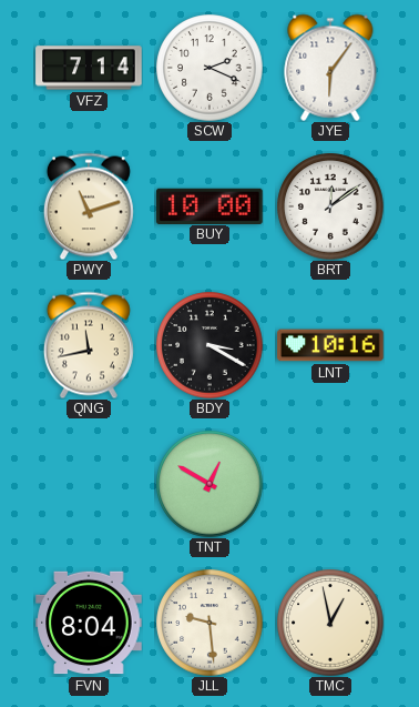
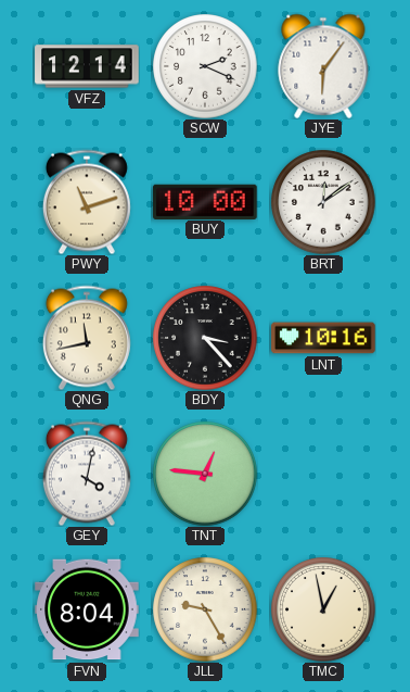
VFZ: 7:14 -> 12:14 (87, 66)
BDY: 3:20 -> 3:23 (205, 338)
GEY: none -> 4:02 (87, 474)
TNT: 12:50 -> 12:46 (205, 474)
JLL: 9:29 -> 9:25 (205, 609)
